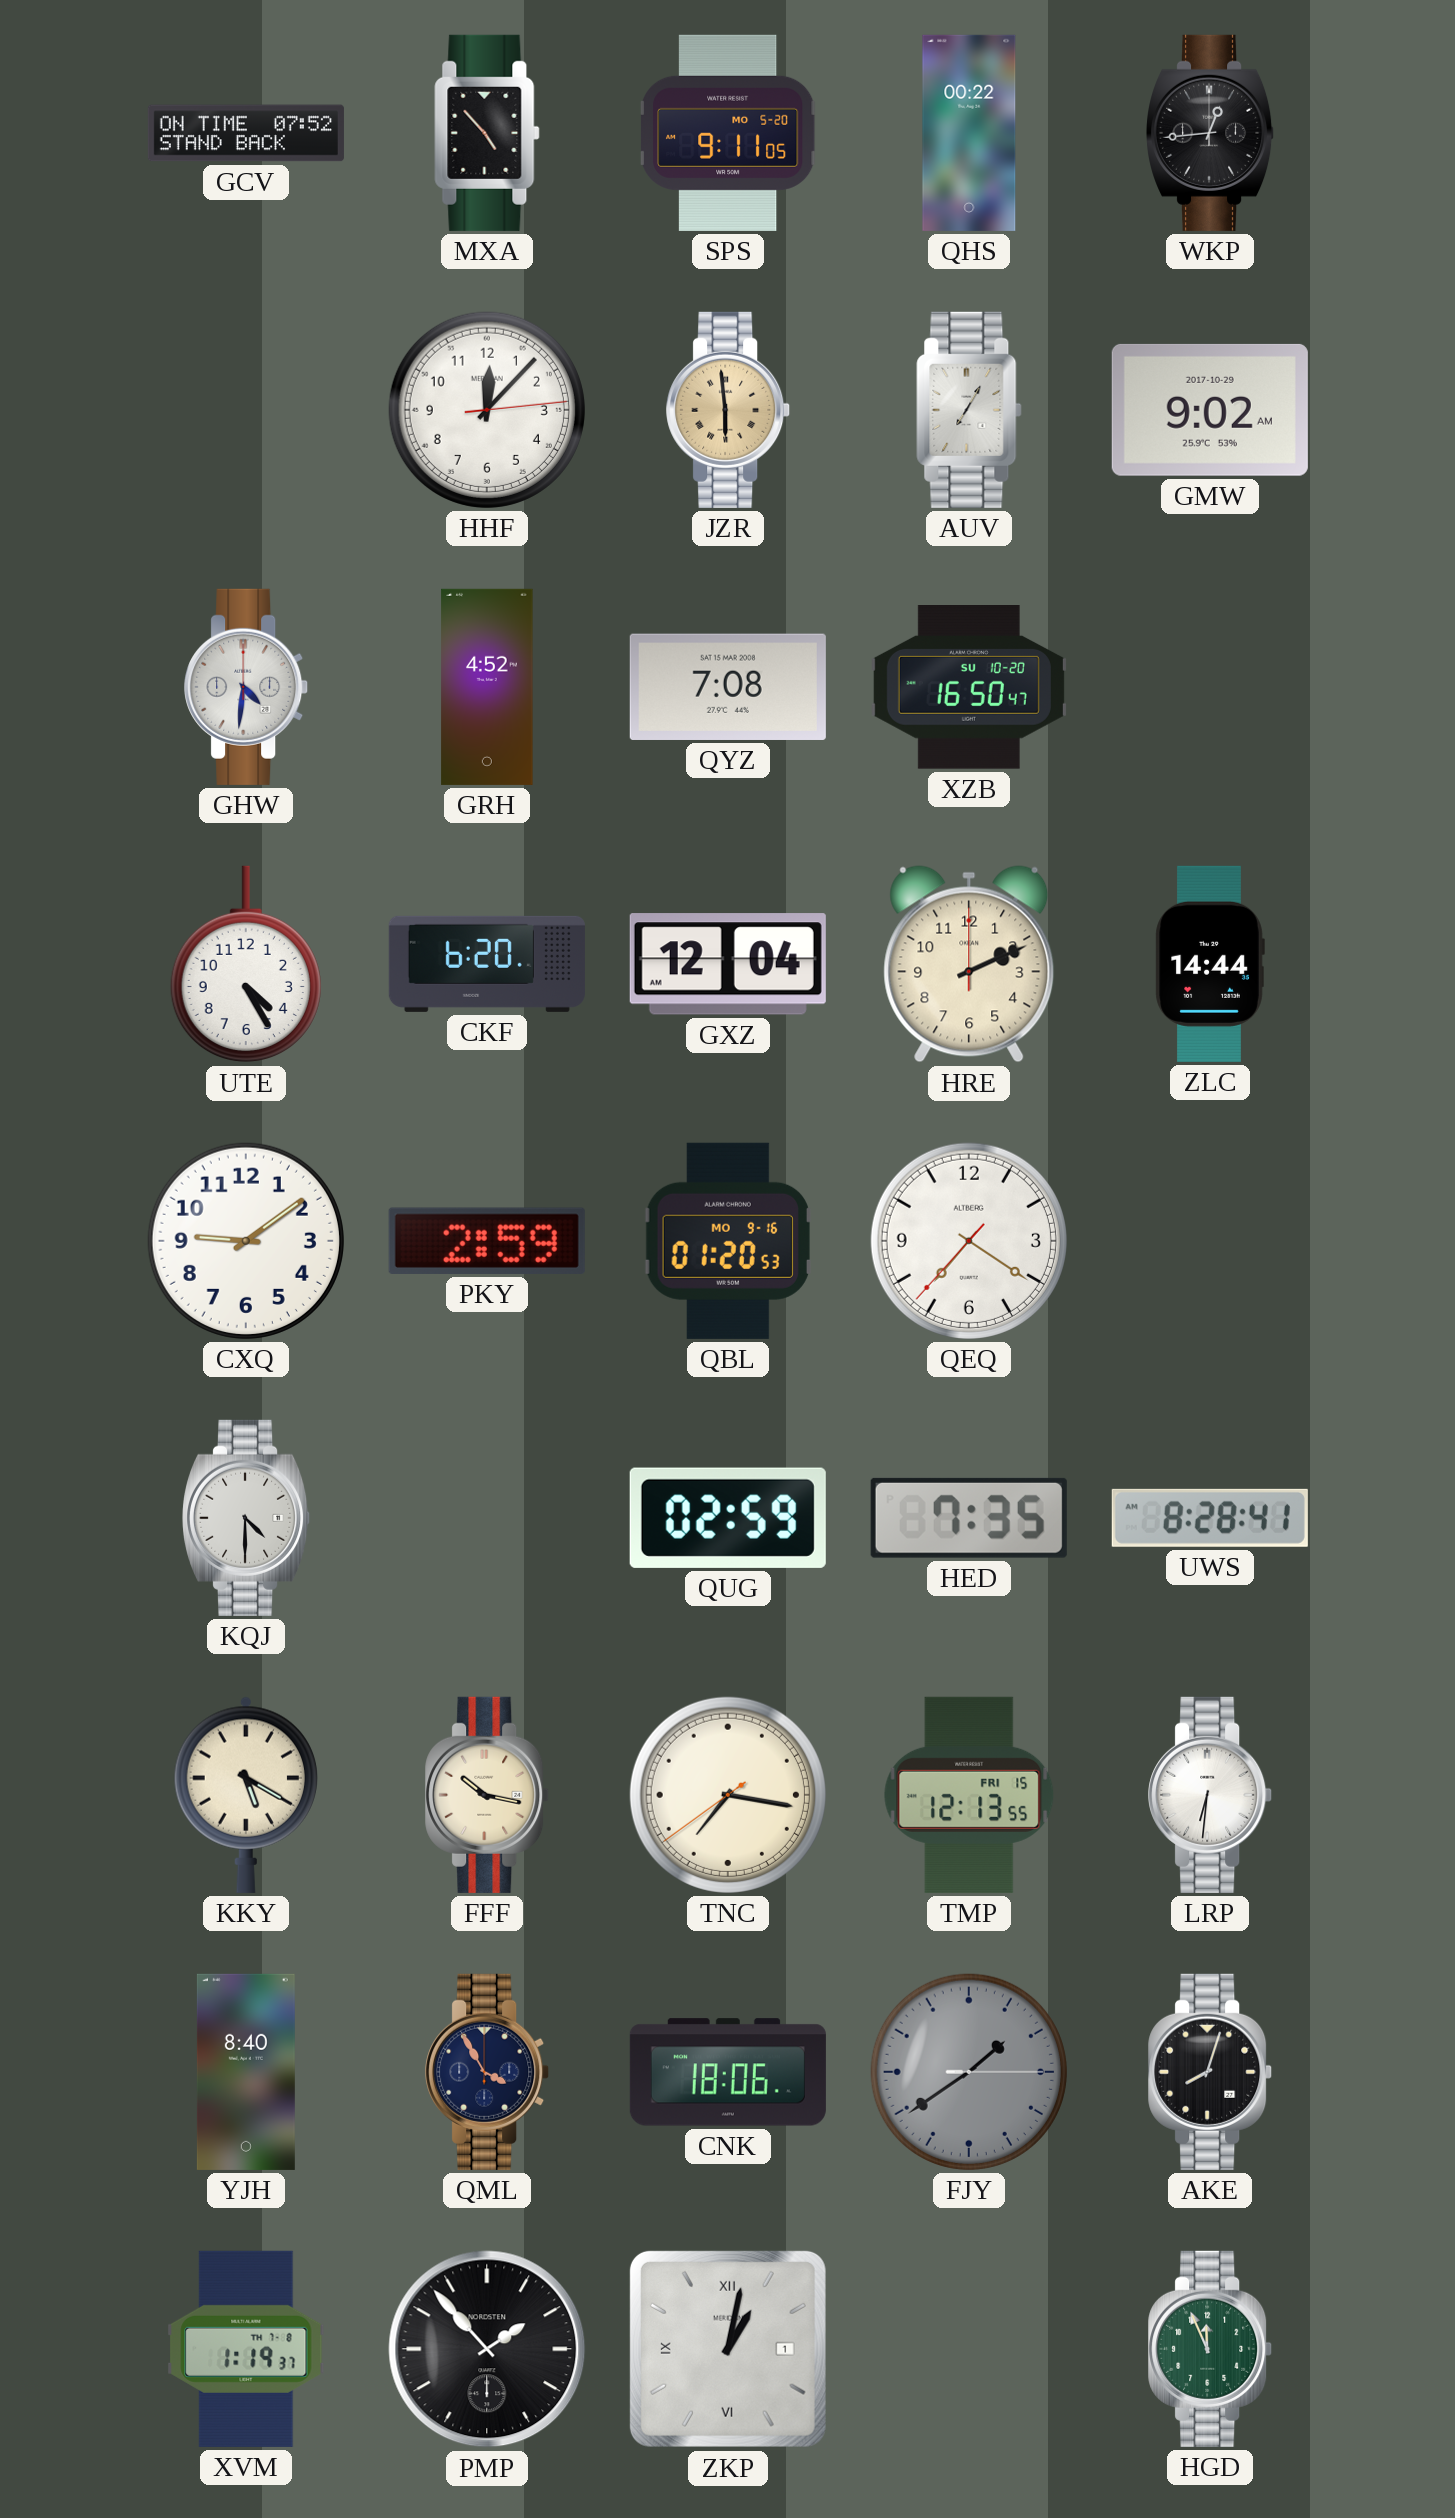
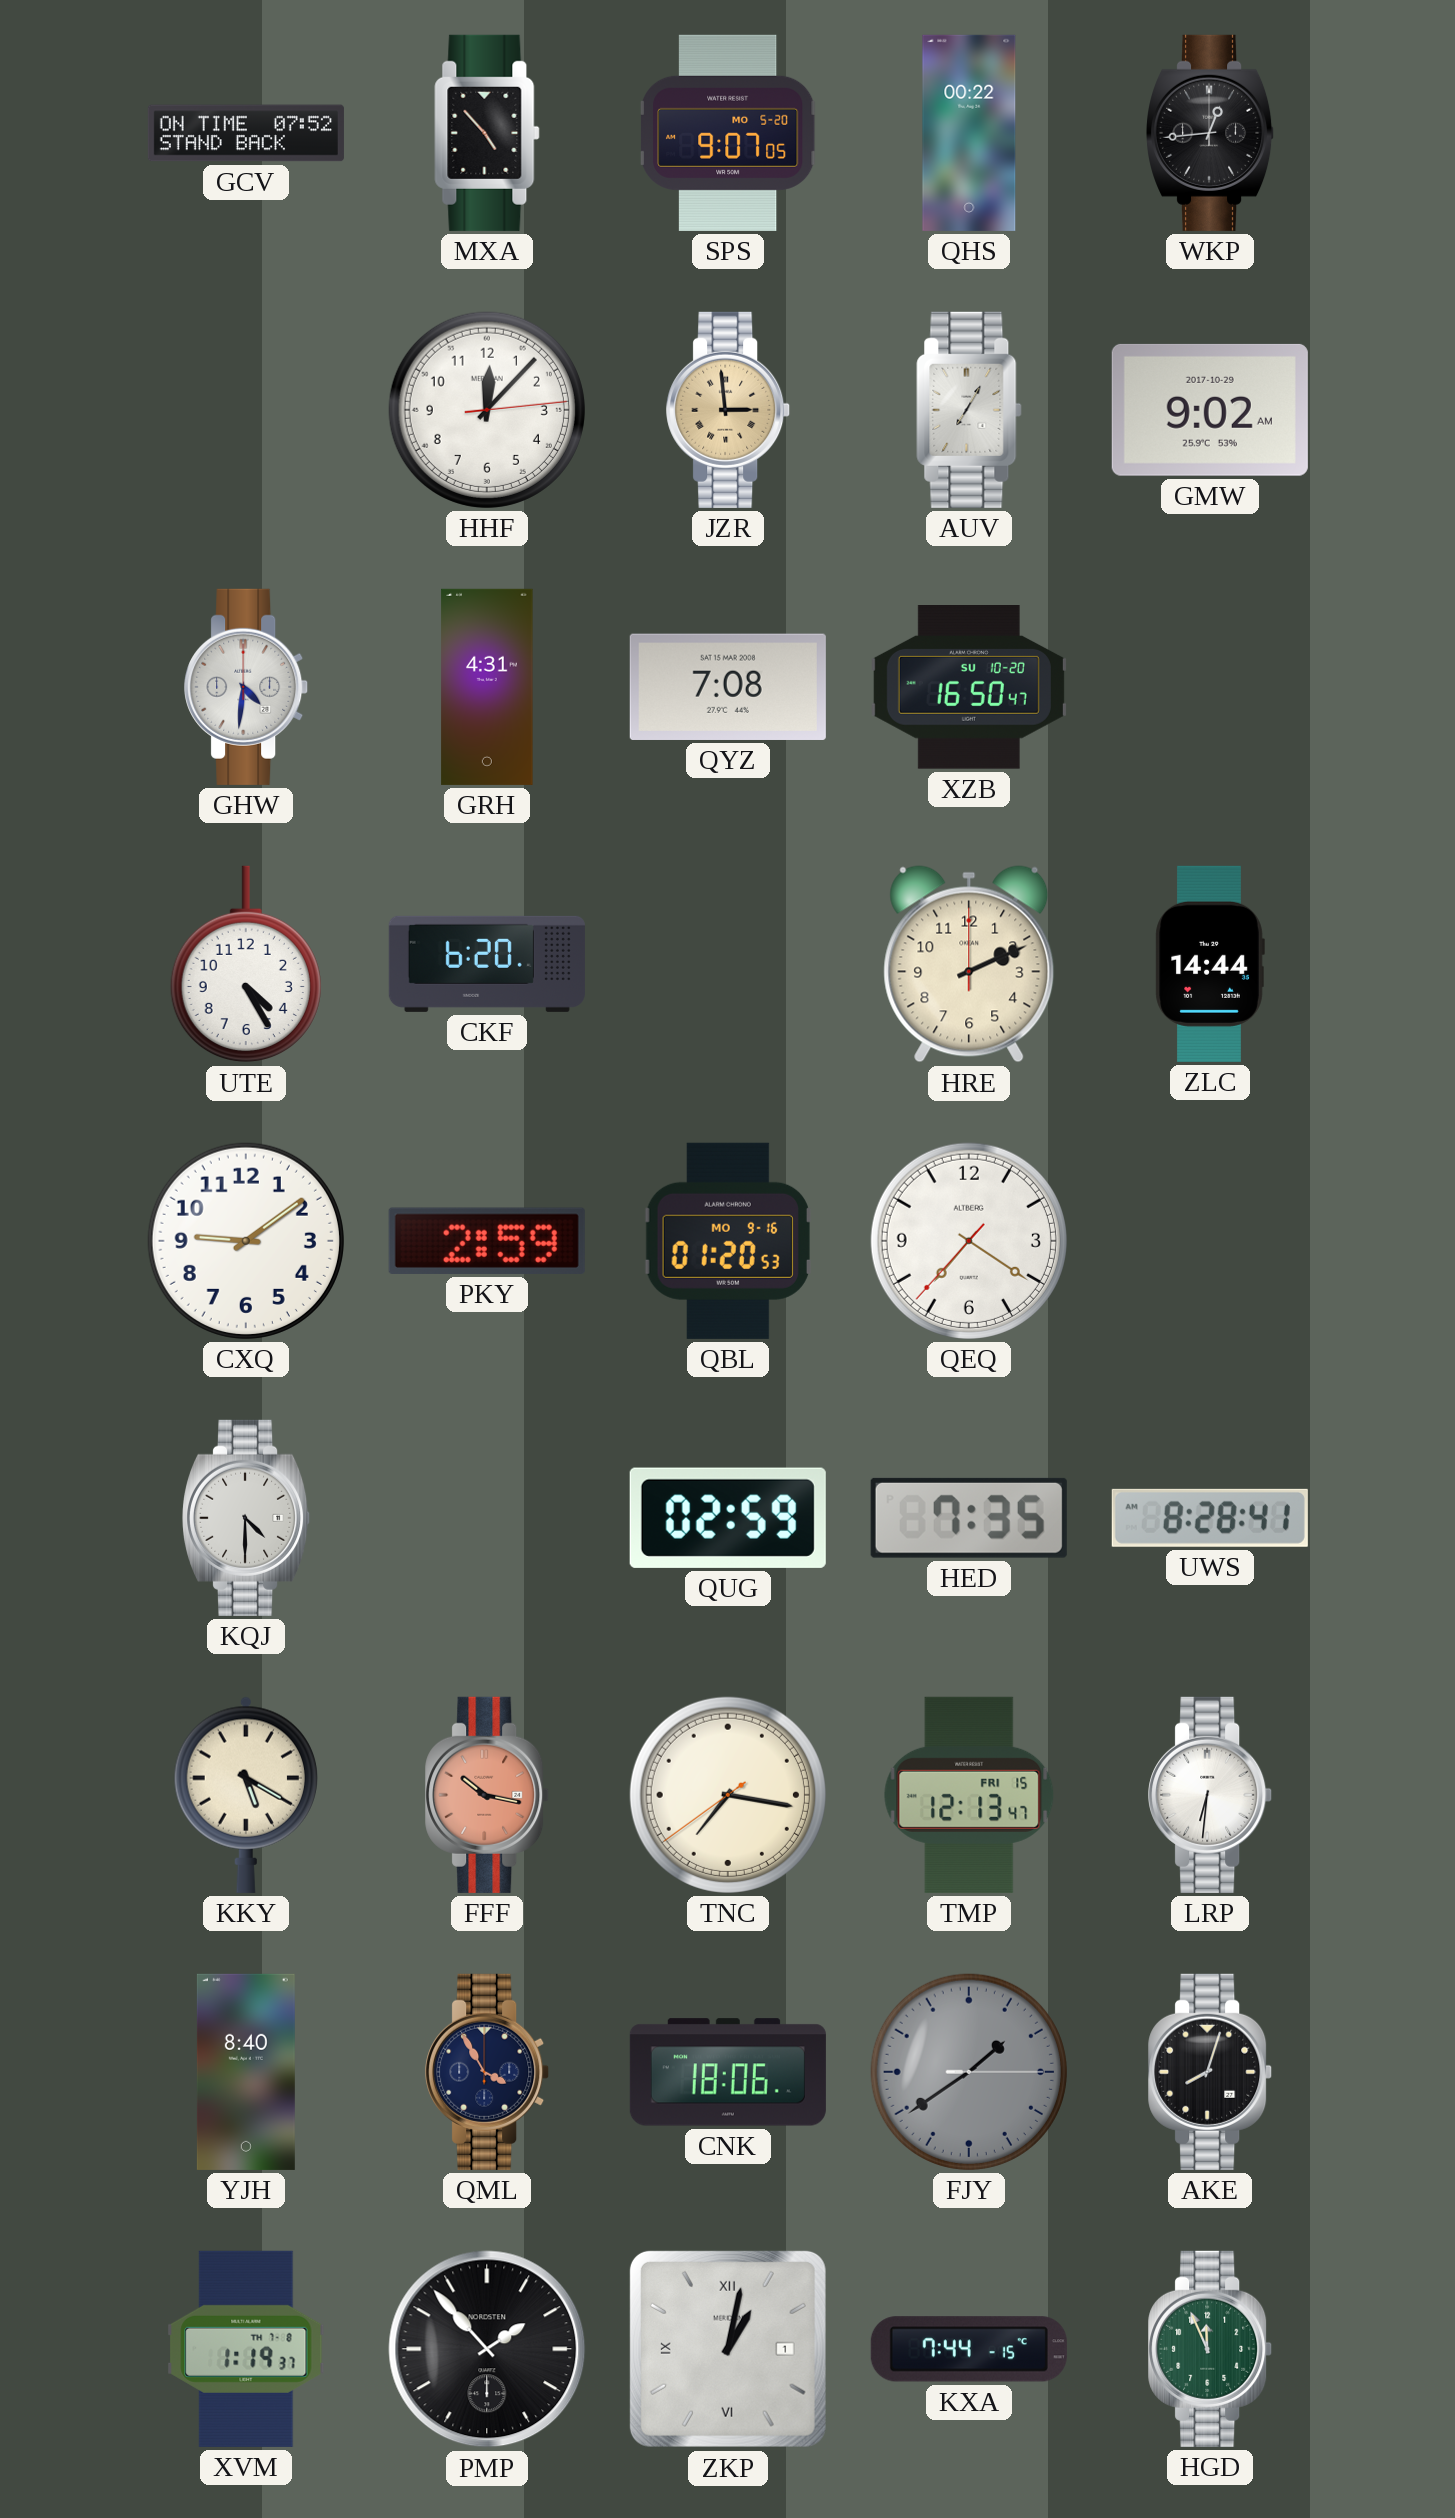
SPS: 9:11 -> 9:07 (729, 133)
JZR: 5:59 -> 2:59 (729, 410)
GRH: 4:52 -> 4:31 (487, 687)
GXZ: 12:04 -> none (728, 964)
FFF dial: cream -> salmon (488, 1795)
TMP: 12:13:55 -> 12:13:47 (969, 1795)
KXA: none -> 7:44 (969, 2349)
